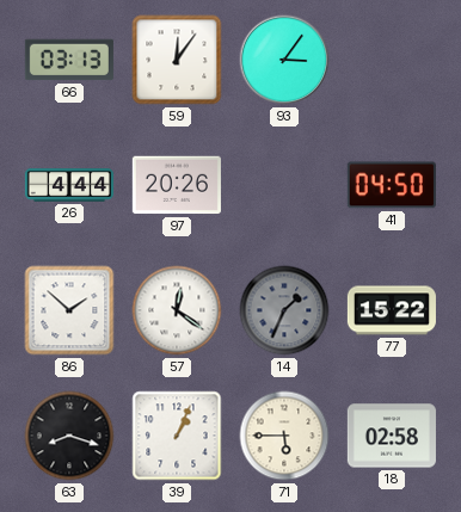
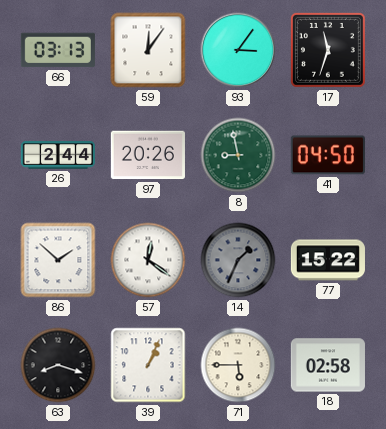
17: none -> 11:33 (328, 50)
26: 4:44 -> 2:44 (58, 155)
8: none -> 8:58 (238, 155)
